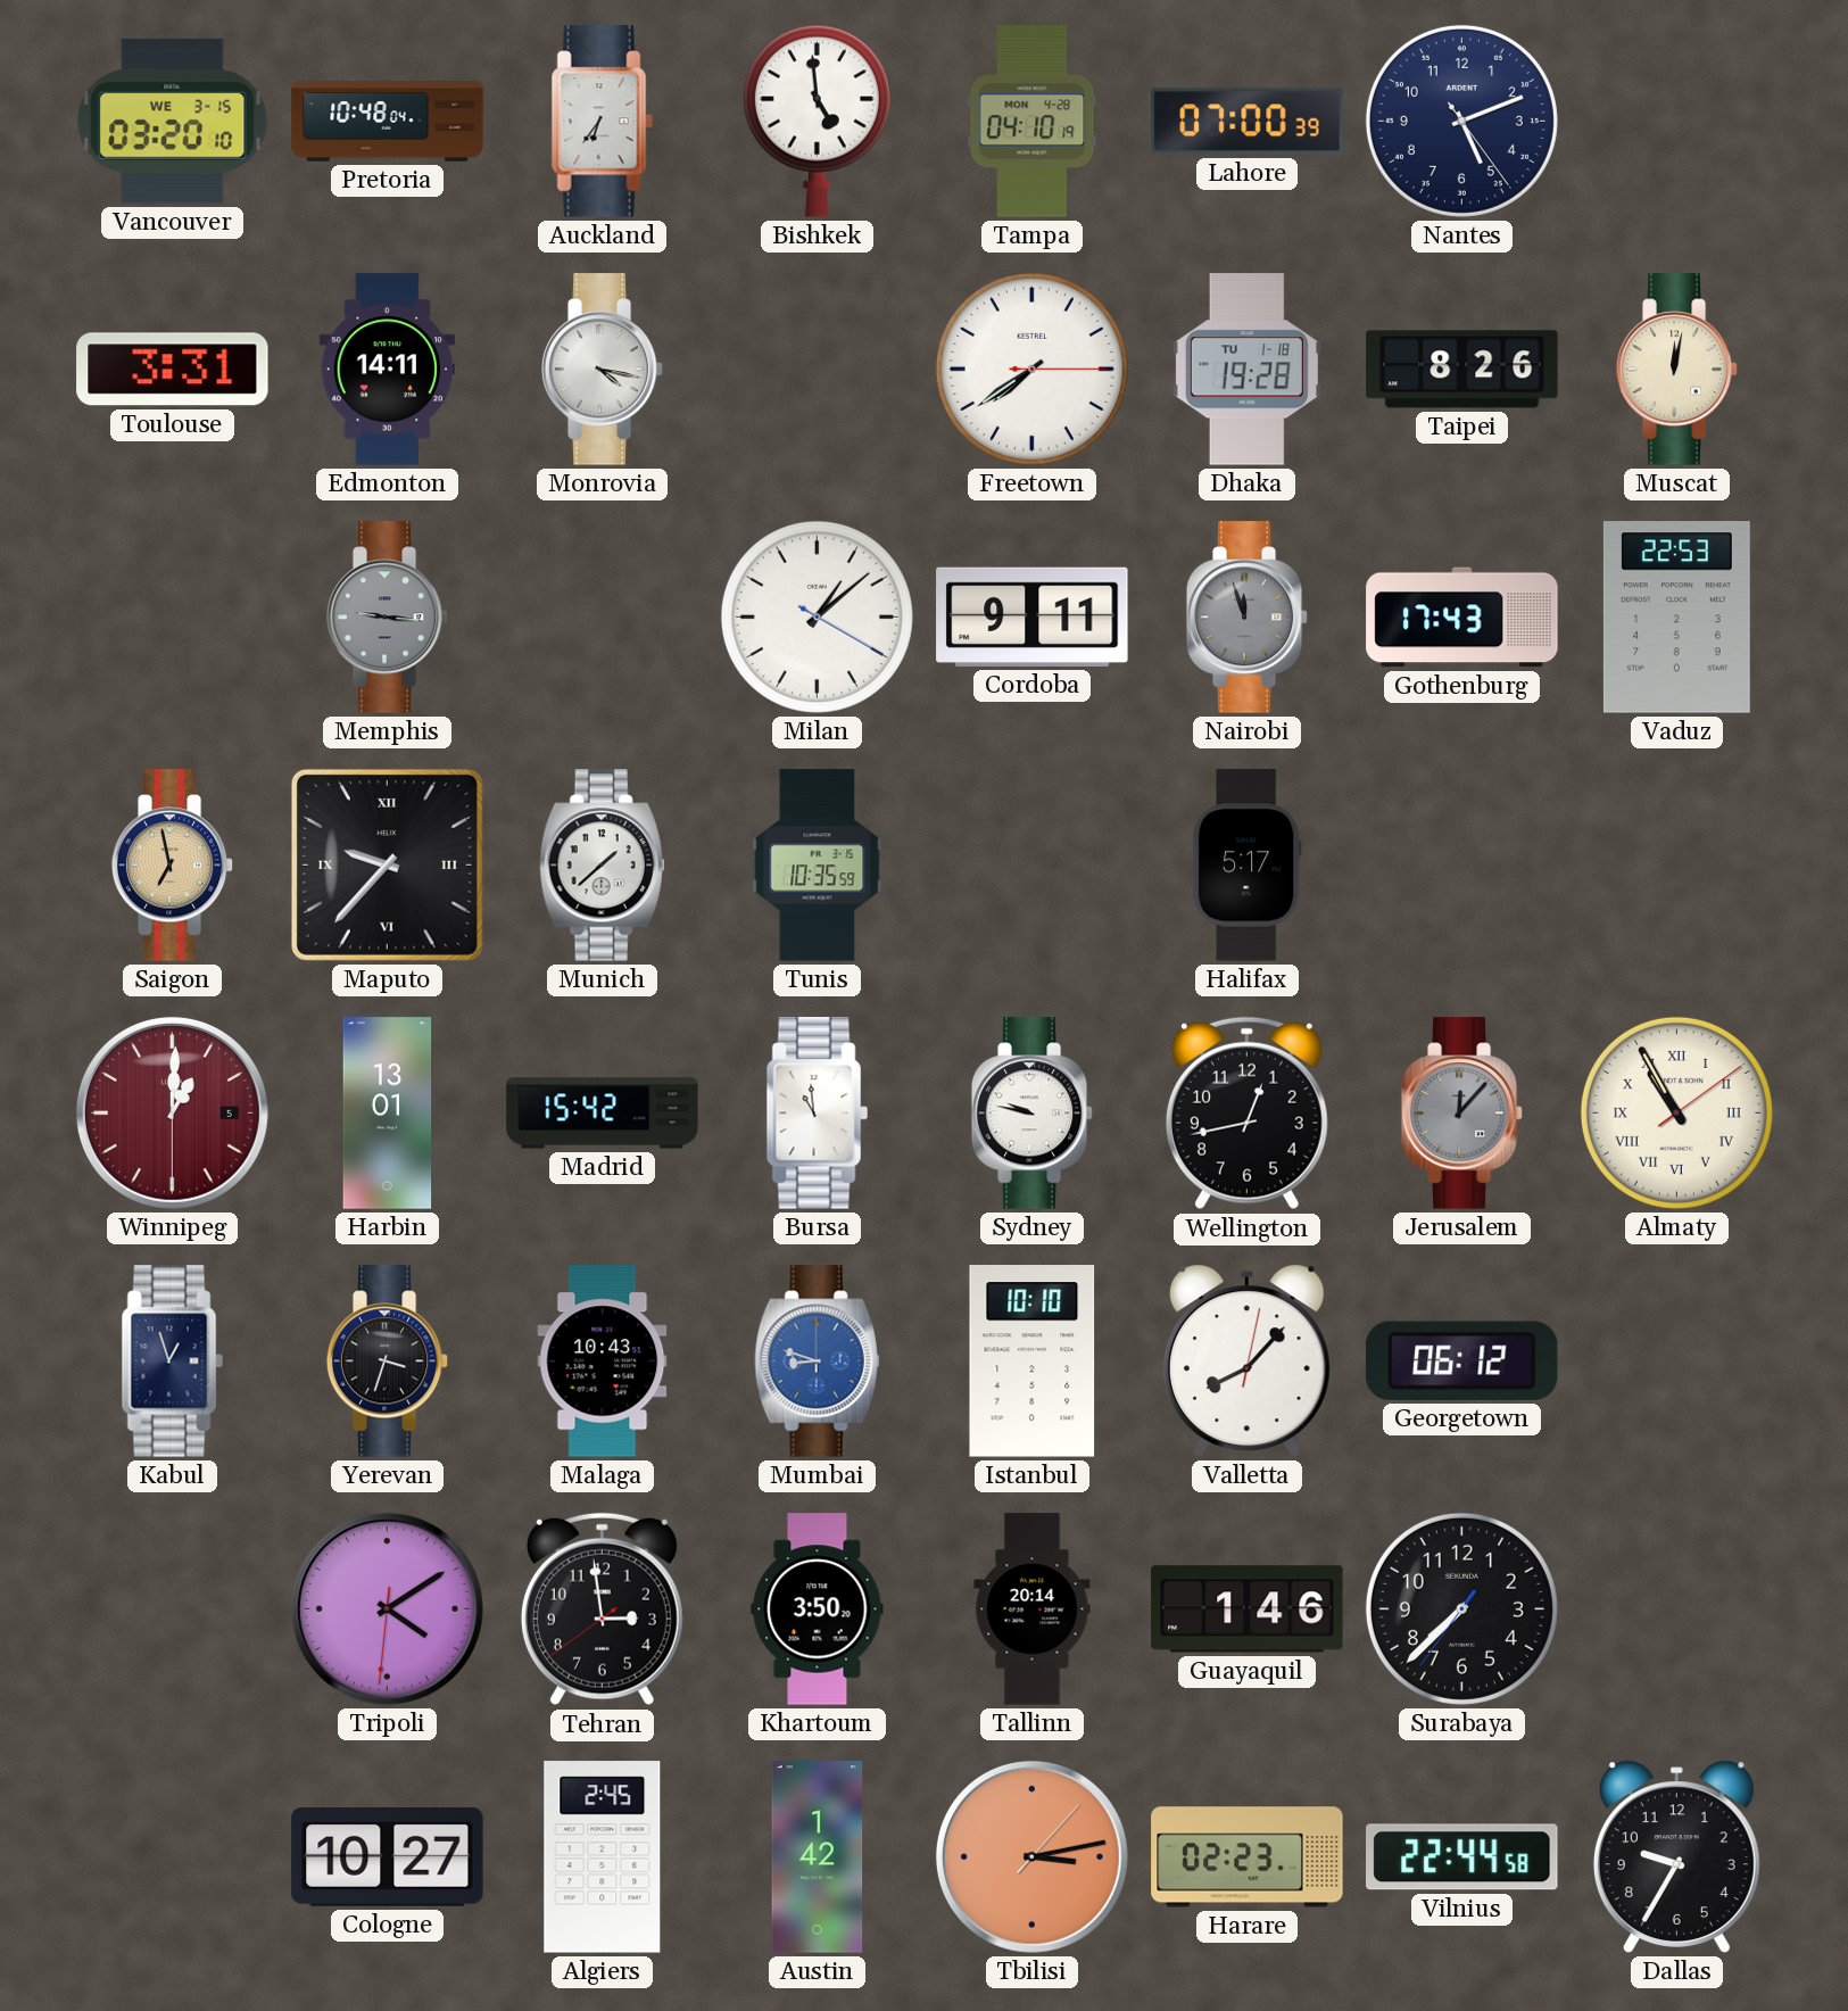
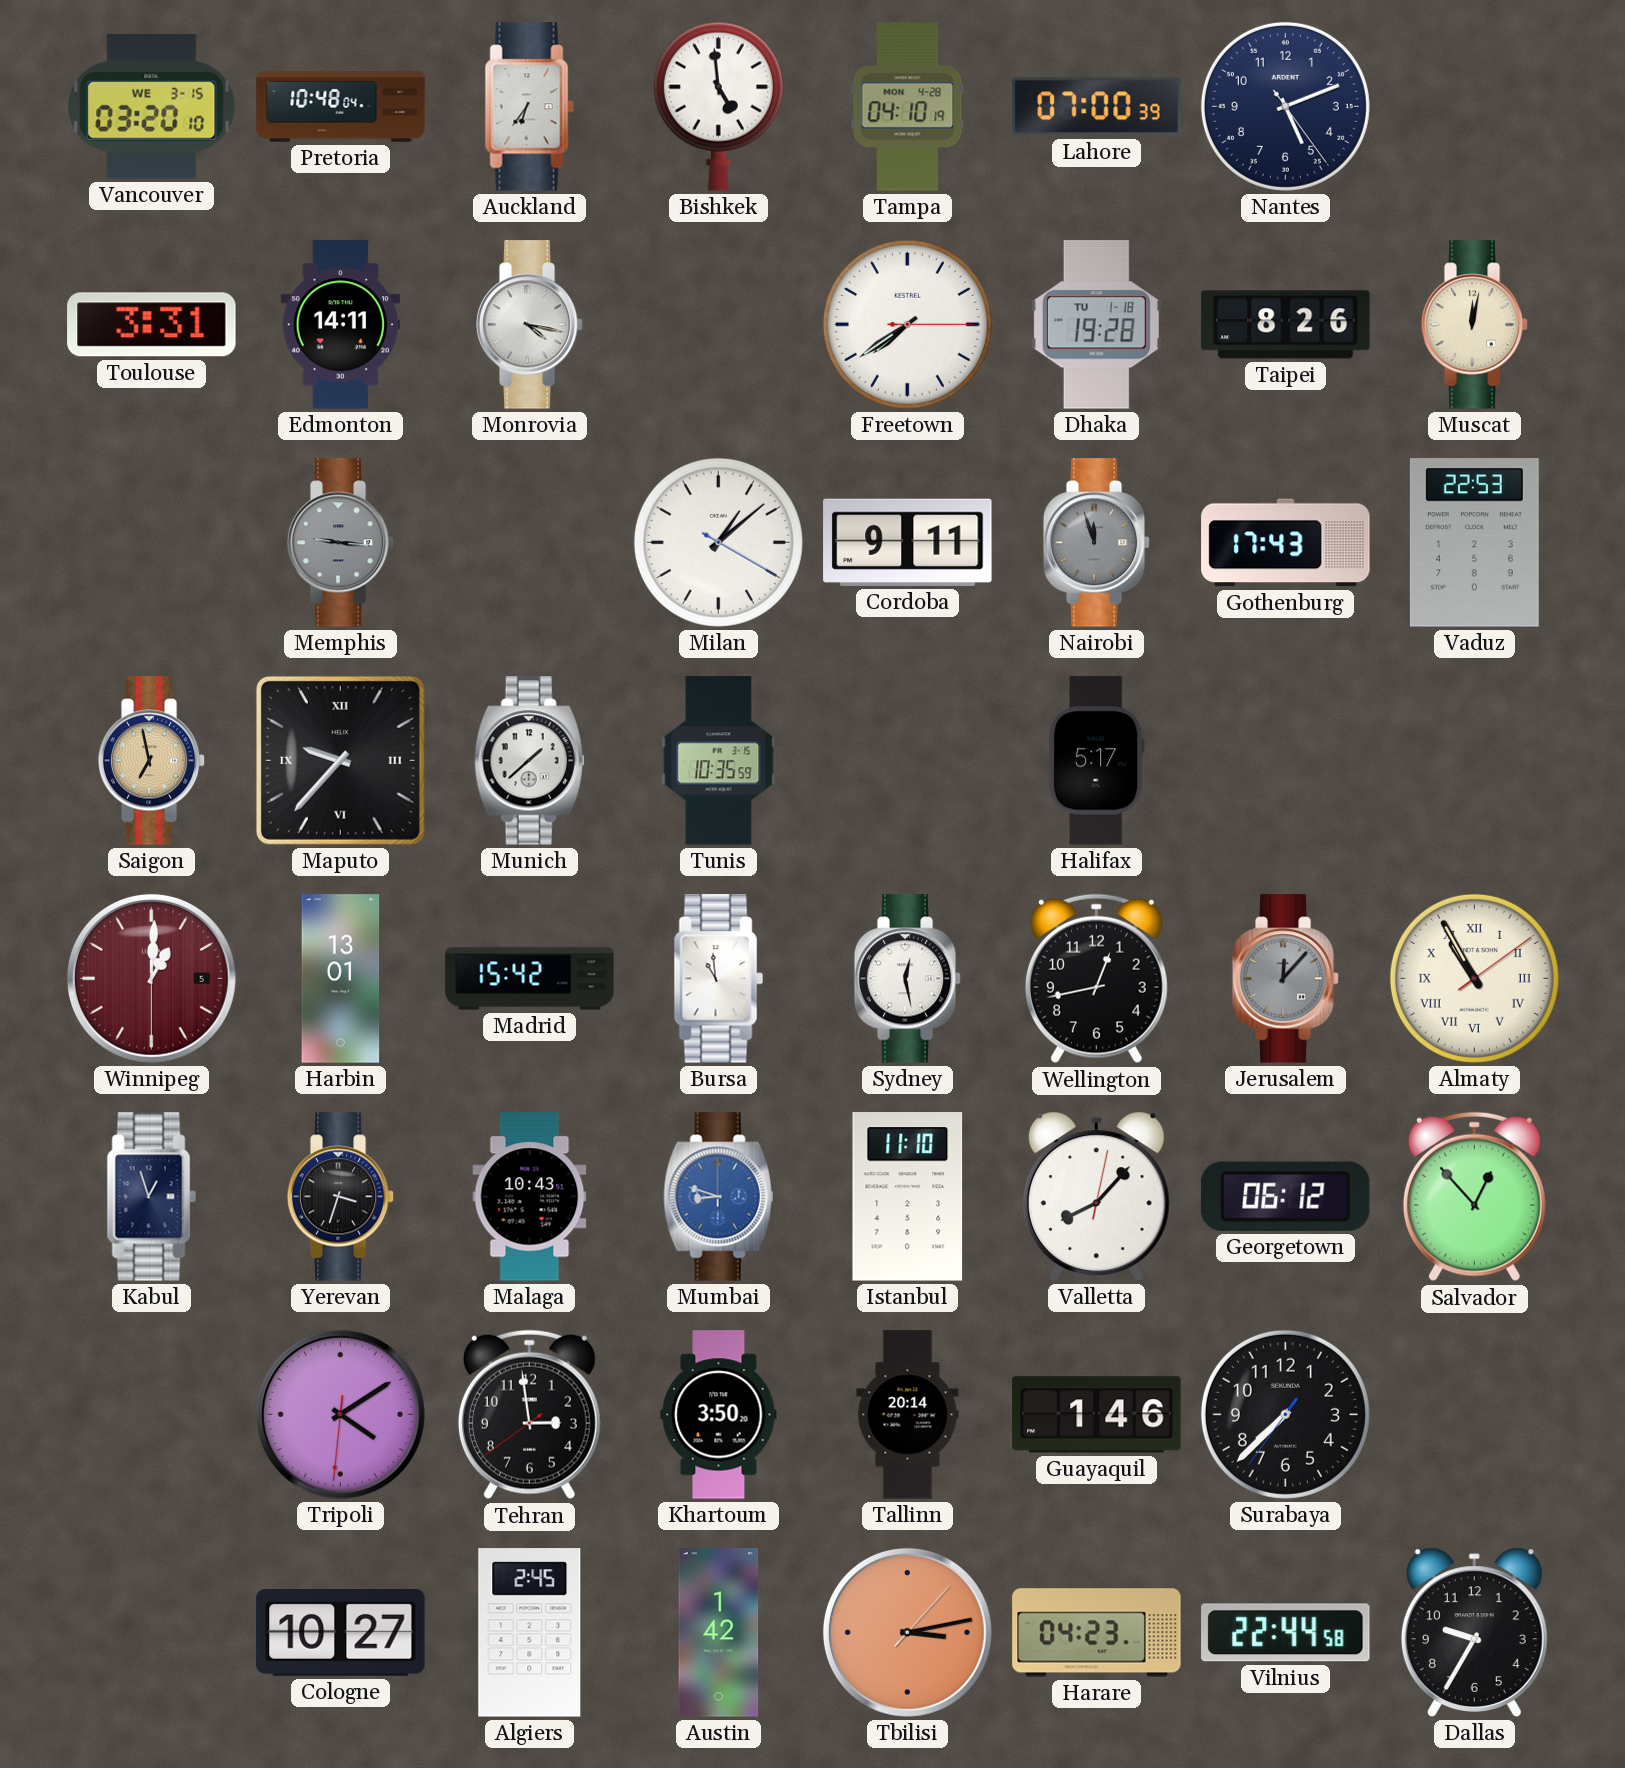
Sydney: 9:47 -> 12:28 (908, 979)
Istanbul: 10:10 -> 11:10 (908, 1197)
Salvador: none -> 12:53 (1474, 1197)
Harare: 02:23 -> 04:23 (1097, 1633)
